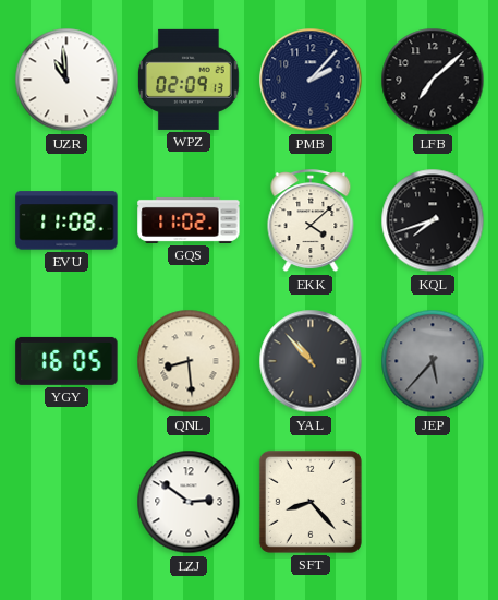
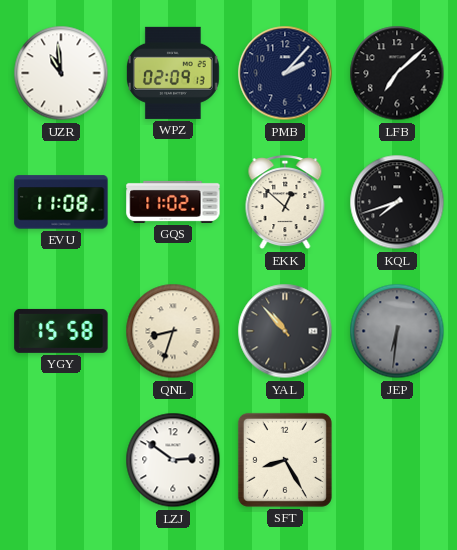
EKK: 4:08 -> 12:52 (285, 203)
YGY: 16:05 -> 15:58 (61, 331)
QNL: 8:29 -> 8:33 (173, 331)
JEP: 5:37 -> 6:31 (397, 331)
SFT: 8:23 -> 8:25 (285, 460)
